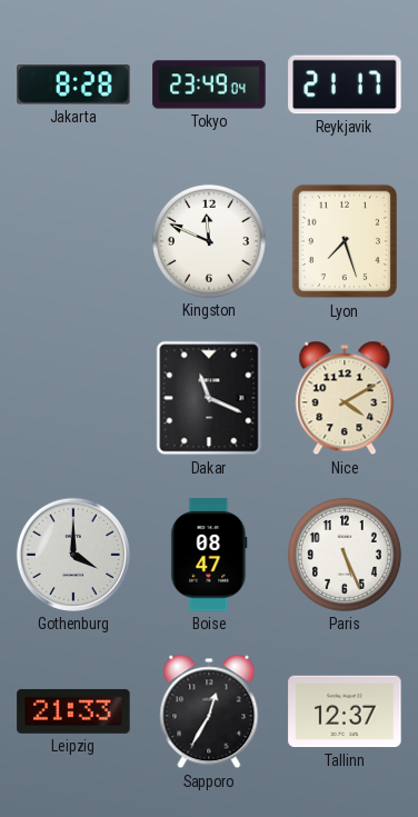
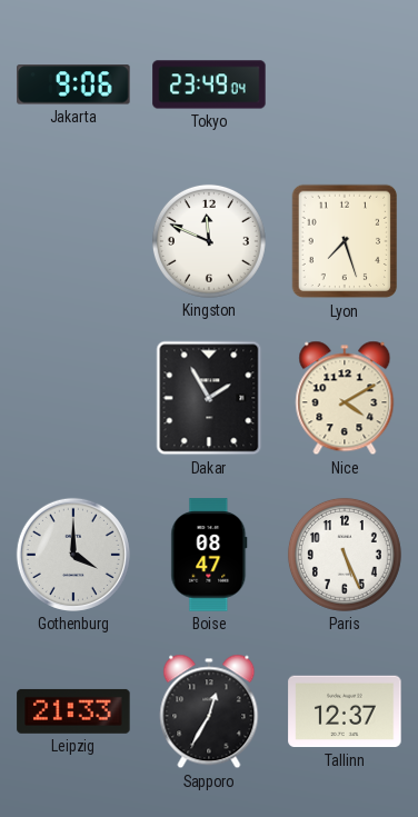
Jakarta: 8:28 -> 9:06 (73, 84)
Reykjavik: 21:17 -> none (345, 84)
Dakar: 11:19 -> 1:55 (209, 398)
